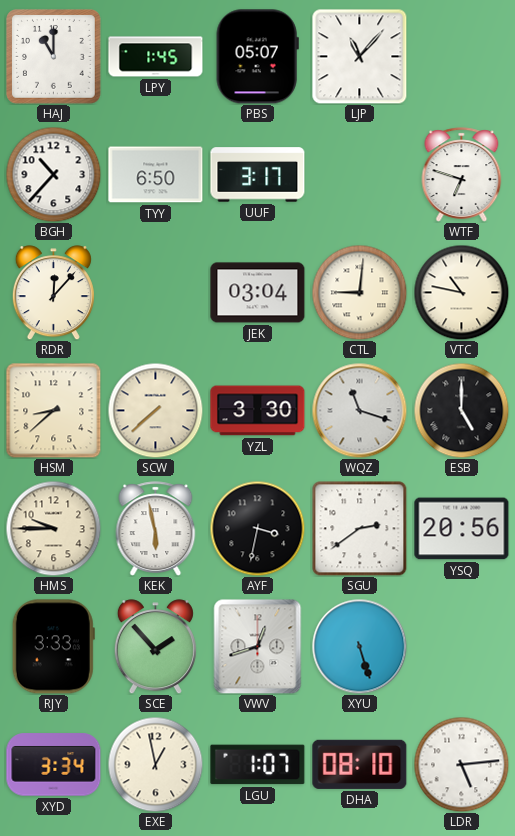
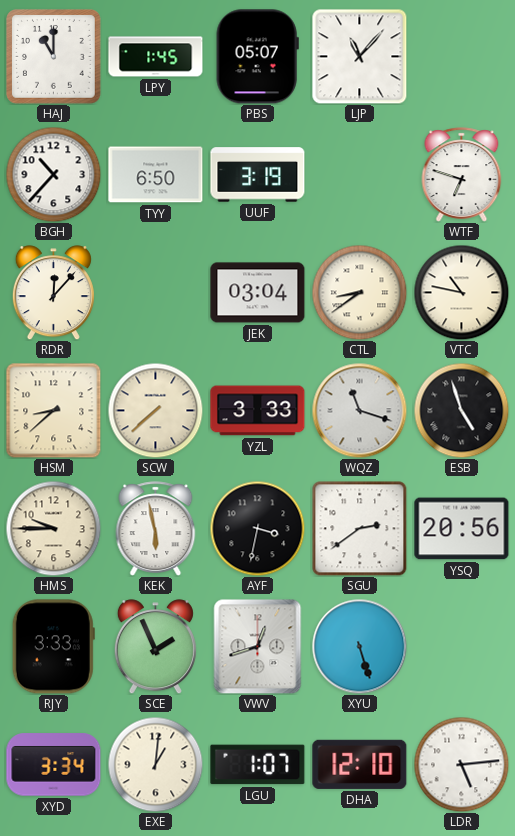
UUF: 3:17 -> 3:19 (258, 175)
CTL: 9:01 -> 8:39 (359, 292)
YZL: 3:30 -> 3:33 (258, 411)
ESB: 5:00 -> 4:57 (461, 410)
SCE: 1:53 -> 1:56 (155, 647)
EXE: 12:58 -> 1:01 (155, 764)
DHA: 08:10 -> 12:10 (360, 764)
